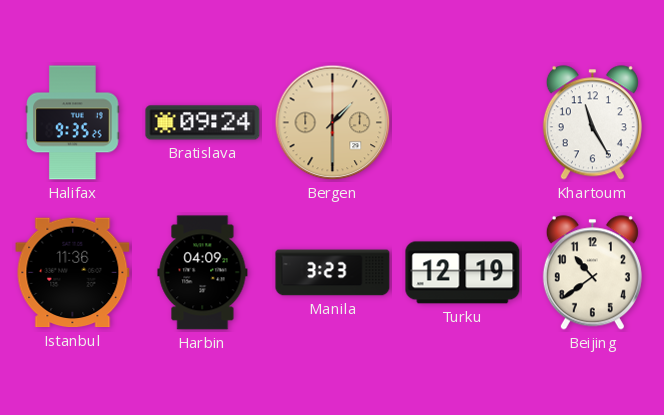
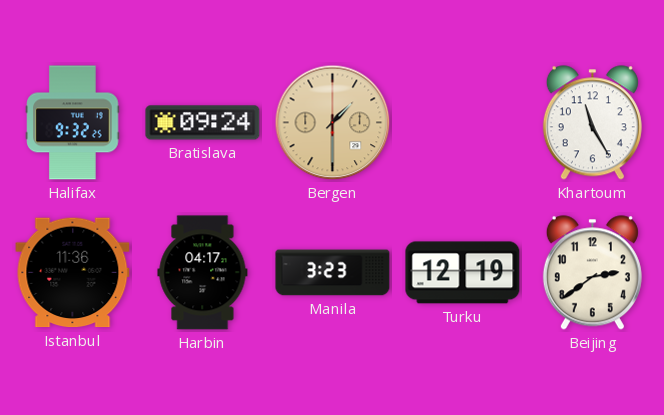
Halifax: 9:35 -> 9:32 (73, 123)
Harbin: 04:09 -> 04:17 (203, 273)
Beijing: 10:39 -> 2:39 (592, 273)
